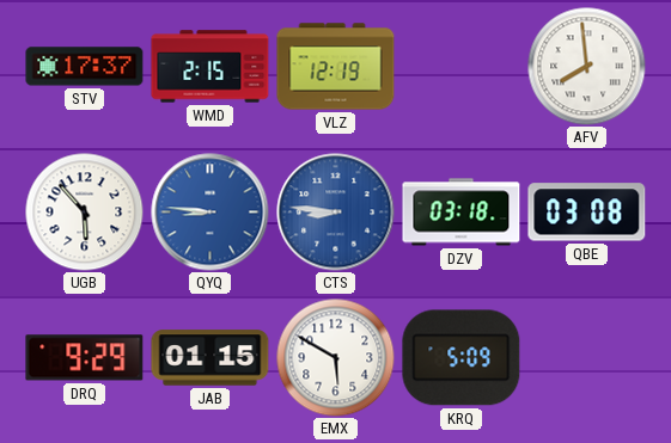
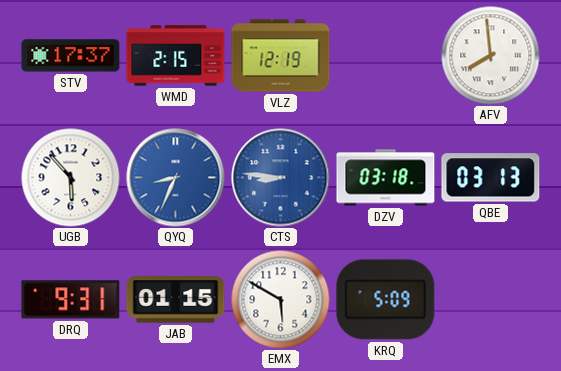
QYQ: 8:46 -> 8:34 (176, 178)
QBE: 03:08 -> 03:13 (491, 178)
DRQ: 9:29 -> 9:31 (71, 300)
